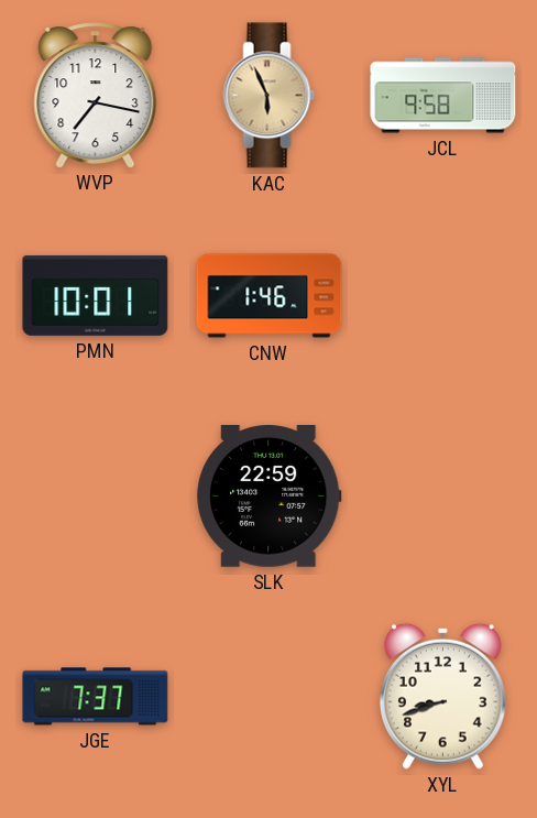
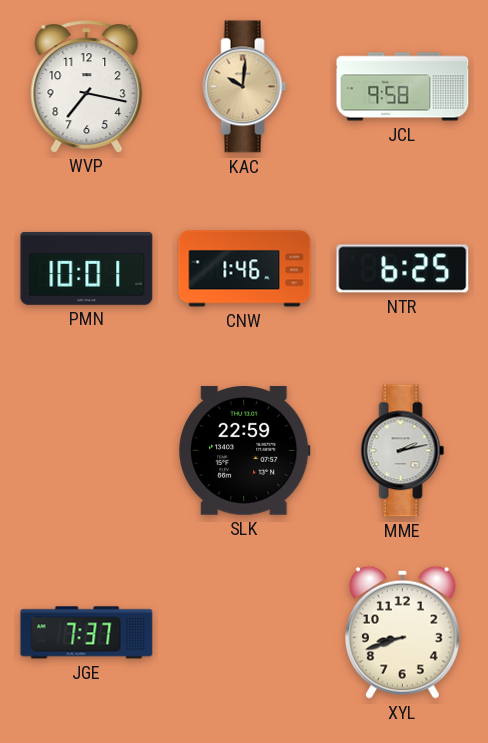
KAC: 5:56 -> 10:01 (245, 87)
NTR: none -> 6:25 (403, 269)
MME: none -> 2:13 (403, 451)
